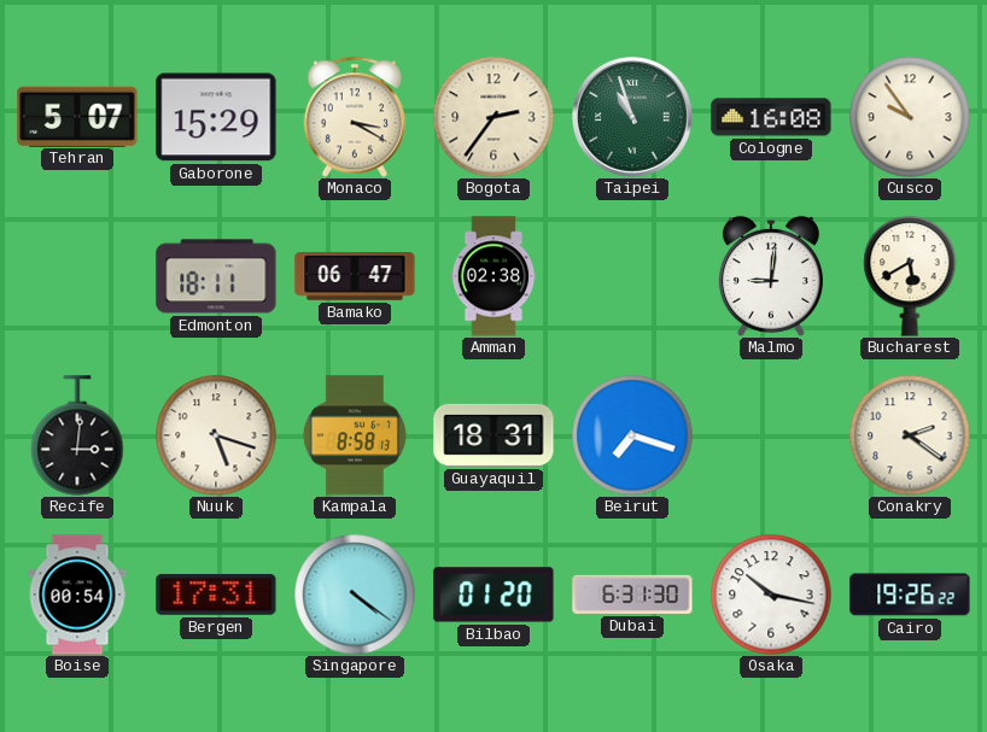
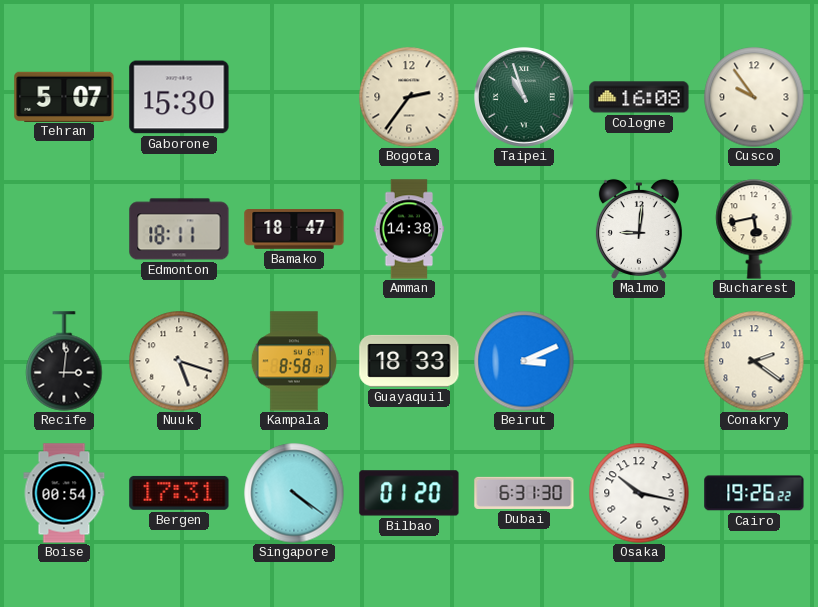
Gaborone: 15:29 -> 15:30 (179, 97)
Monaco: 3:20 -> none (355, 117)
Bamako: 06:47 -> 18:47 (294, 230)
Amman: 02:38 -> 14:38 (409, 229)
Bucharest: 5:40 -> 5:43 (754, 229)
Guayaquil: 18:31 -> 18:33 (409, 361)
Beirut: 7:18 -> 3:11 (524, 361)
